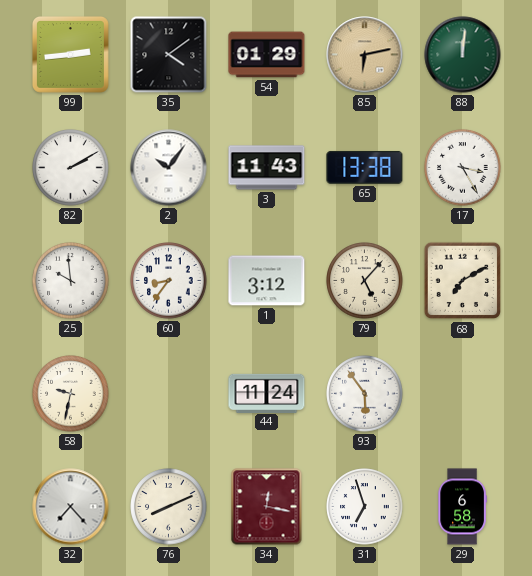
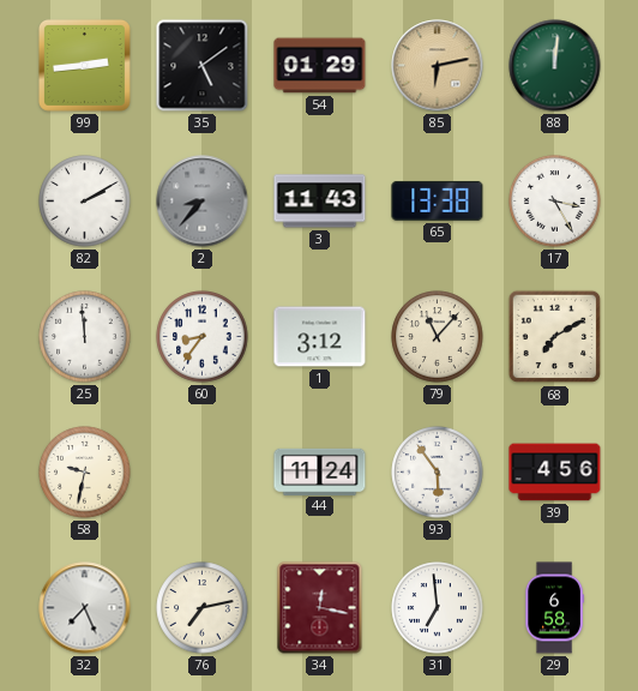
35: 4:09 -> 5:09 (203, 66)
2: 10:06 -> 8:37 (203, 202)
2 dial: white -> grey (203, 202)
25: 9:59 -> 11:59 (85, 337)
79: 5:07 -> 11:07 (438, 337)
39: none -> 4:56 (555, 473)
32: 7:23 -> 7:26 (85, 608)
76: 8:11 -> 7:13 (203, 608)
31: 6:57 -> 6:59 (438, 608)
